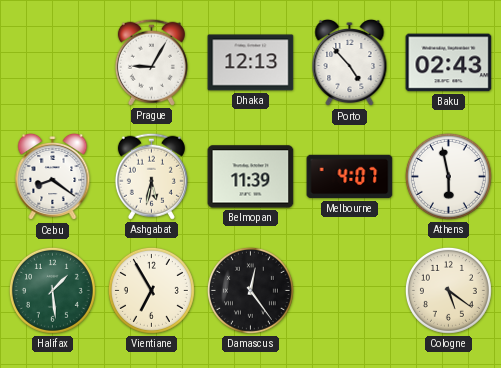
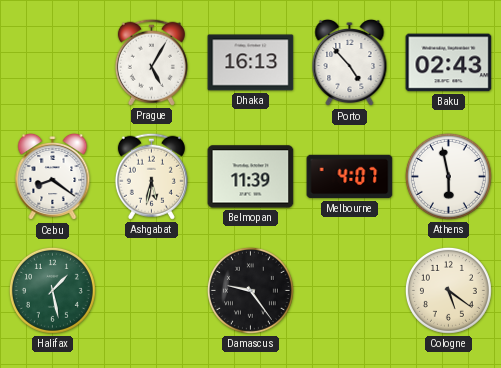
Prague: 9:05 -> 5:05 (151, 62)
Dhaka: 12:13 -> 16:13 (251, 63)
Halifax: 1:29 -> 1:28 (52, 290)
Vientiane: 6:55 -> none (151, 290)
Damascus: 12:24 -> 9:24 (250, 290)
